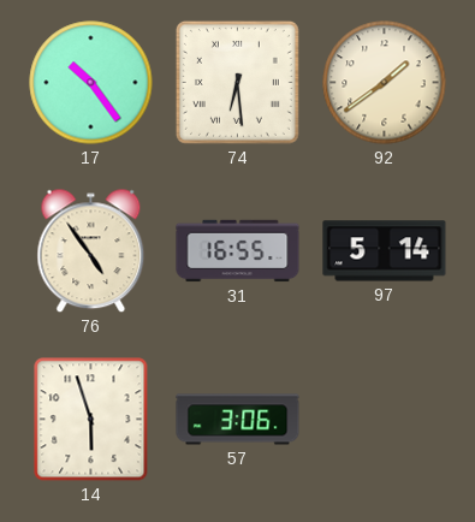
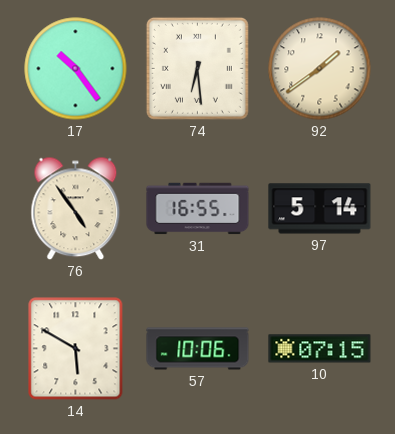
14: 5:57 -> 5:50 (76, 349)
57: 3:06 -> 10:06 (198, 349)
10: none -> 07:15 (320, 349)
